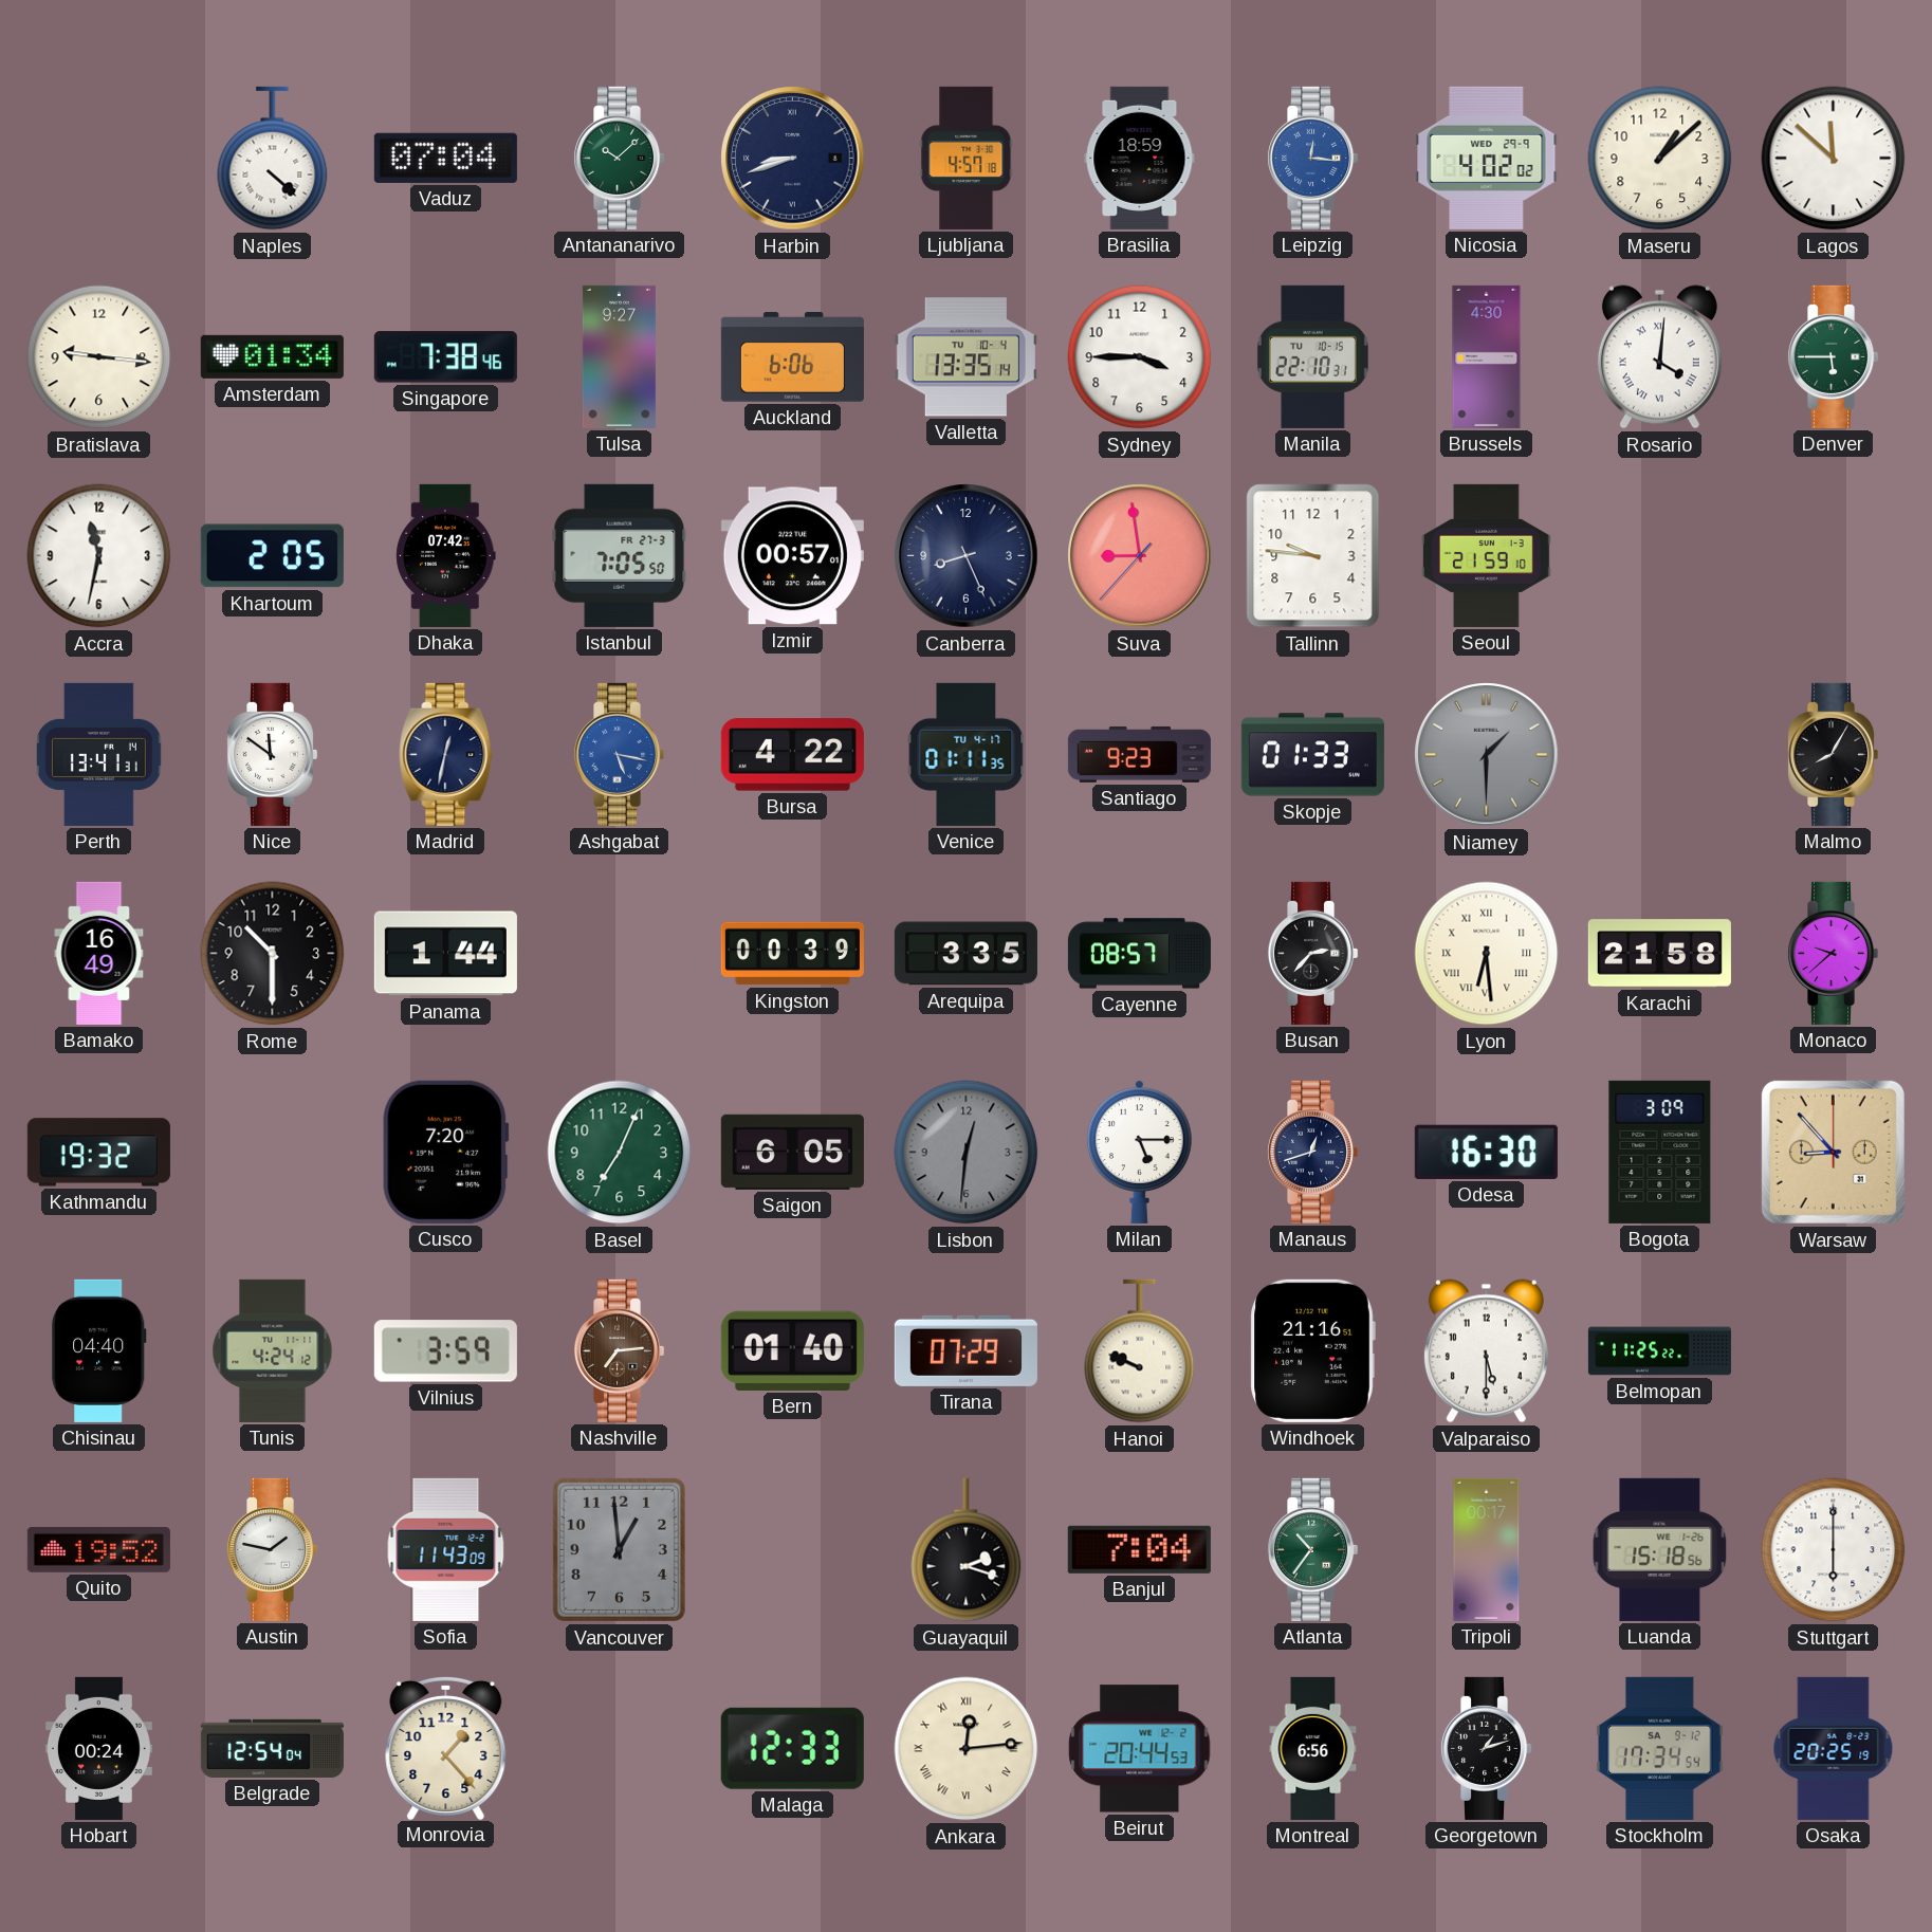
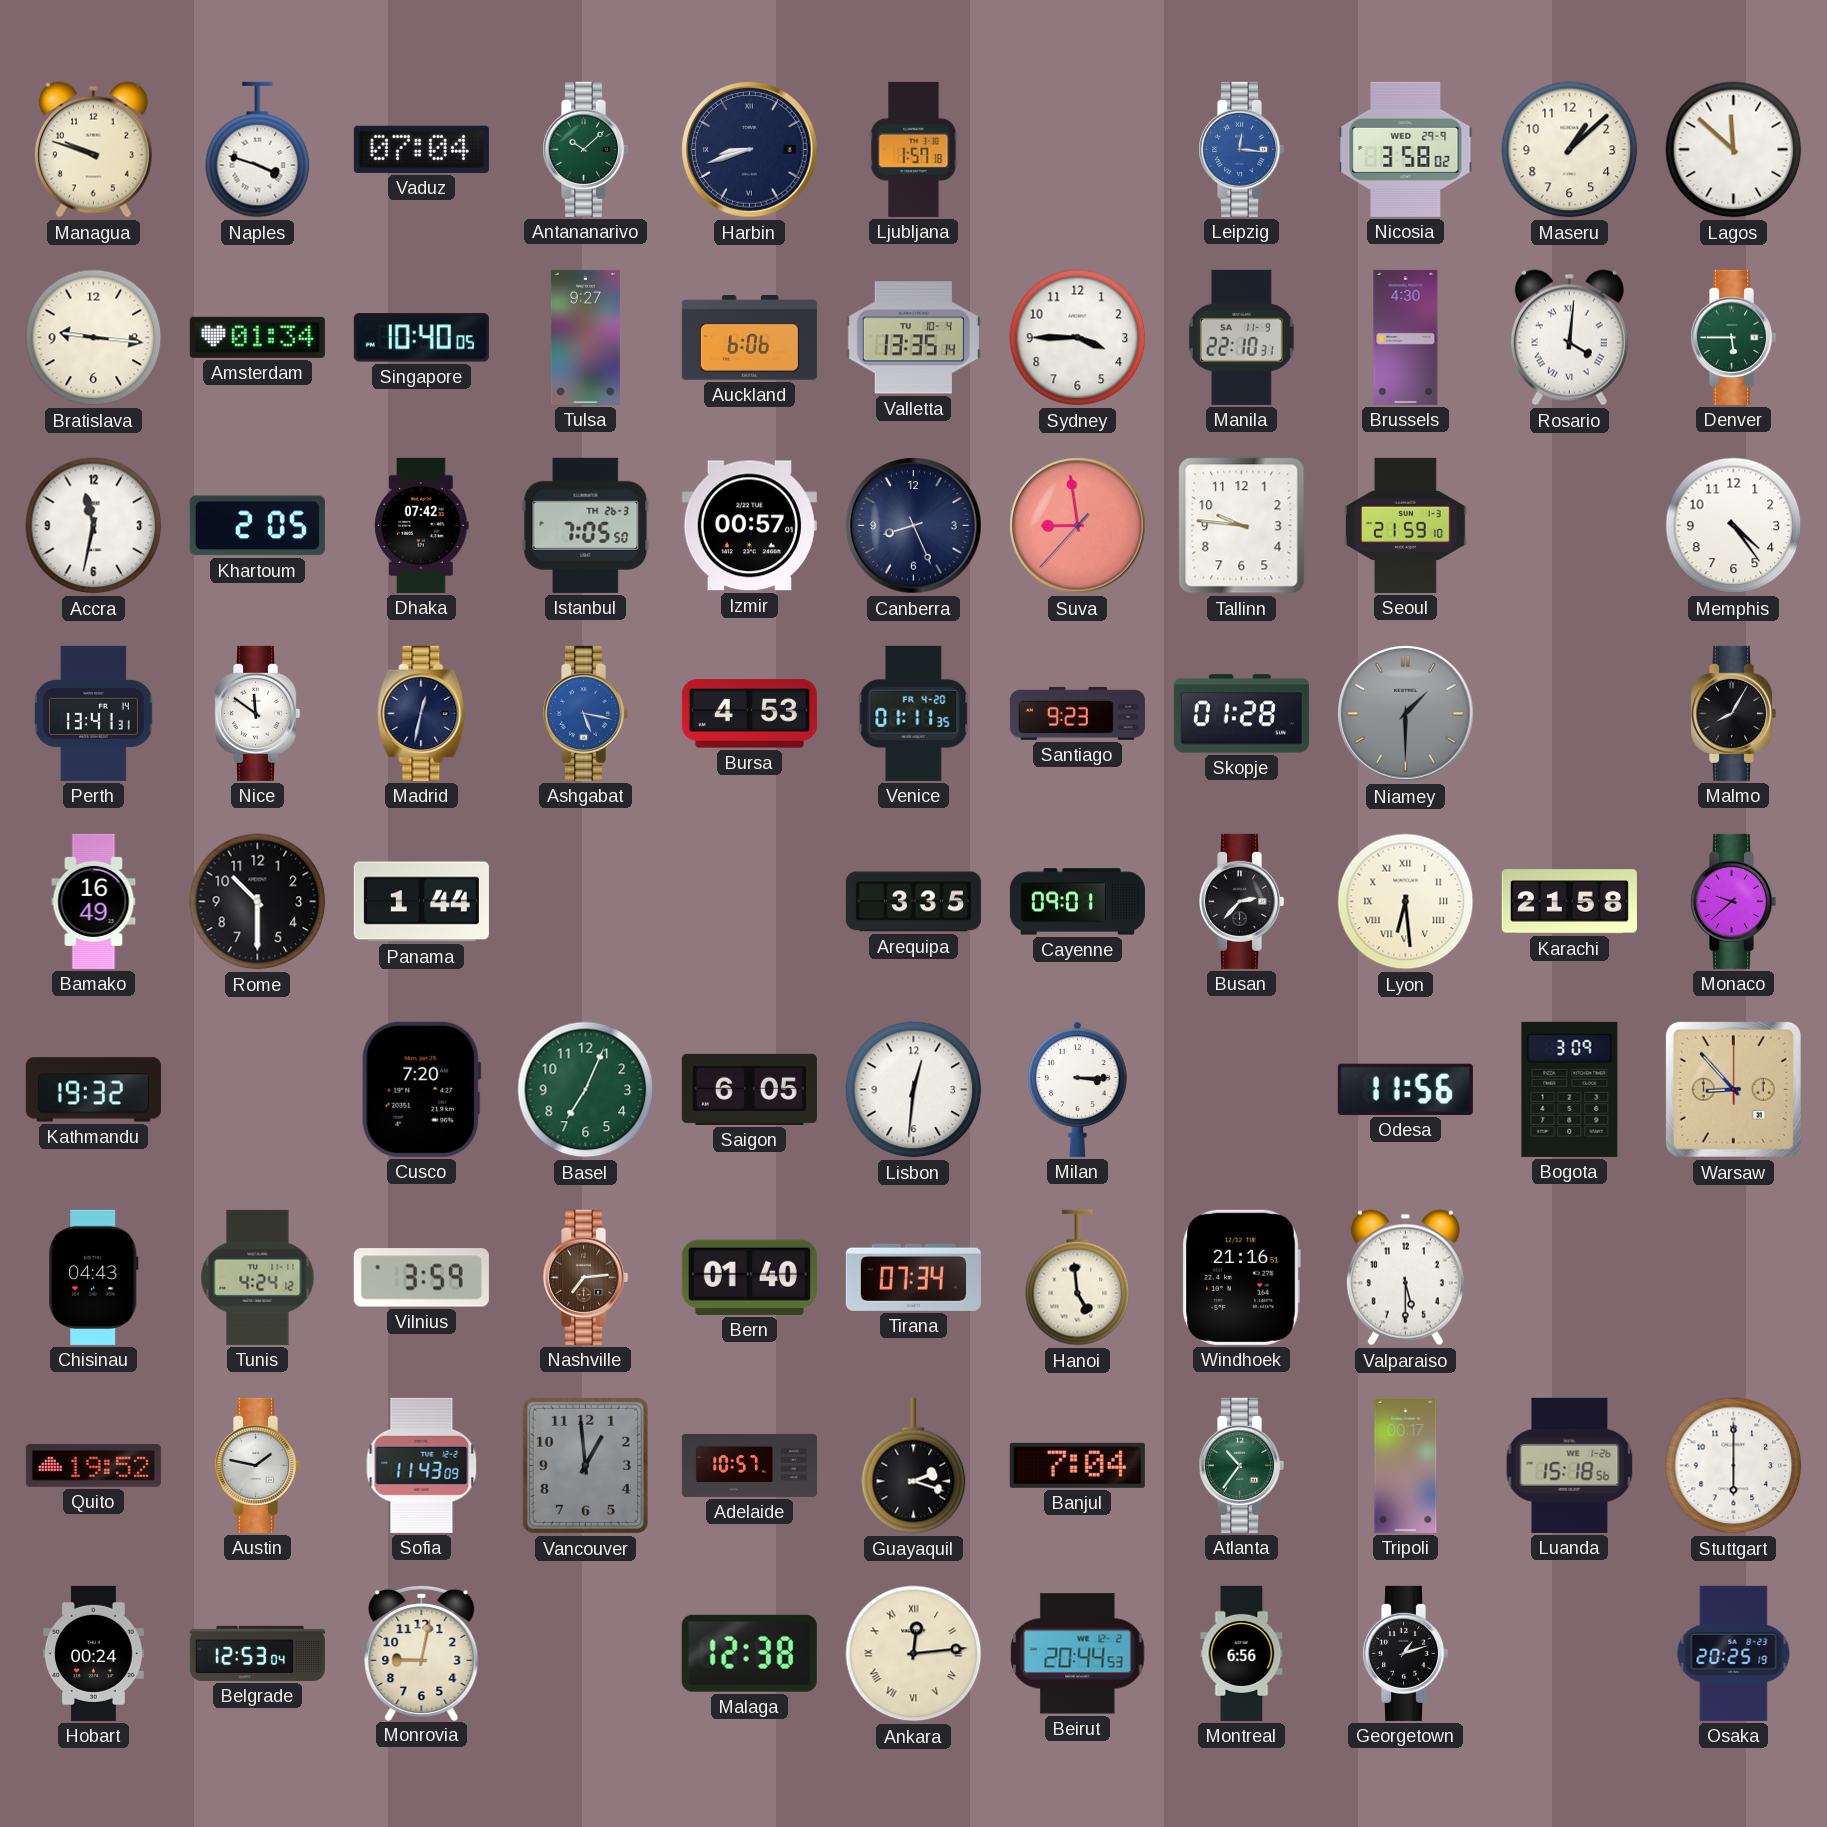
Managua: none -> 9:48 (93, 150)
Naples: 4:22 -> 3:48 (258, 150)
Ljubljana: 4:57 -> 1:57 (914, 149)
Brasilia: 18:59 -> none (1140, 158)
Nicosia: 4:02 -> 3:58 (1406, 149)
Singapore: 7:38 -> 10:40 (421, 338)
Manila date: TU 10-15 -> SA 11-9 (1241, 337)
Istanbul date: FR 27-3 -> TH 26-3 (586, 525)
Memphis: none -> 4:24 (1734, 526)
Bursa: 4:22 -> 4:53 (749, 714)
Venice date: TU 4-17 -> FR 4-20 (914, 713)
Skopje: 01:33 -> 01:28 (1241, 714)
Kingston: 00:39 -> none (792, 954)
Cayenne: 08:57 -> 09:01 (1077, 902)
Lisbon dial: grey -> white (914, 1090)
Milan: 5:15 -> 3:15 (1077, 1089)
Manaus: 12:42 -> none (1313, 1152)
Odesa: 16:30 -> 11:56 (1405, 1089)
Chisinau: 04:40 -> 04:43 (94, 1277)
Tirana: 07:29 -> 07:34 (913, 1277)
Hanoi: 9:49 -> 4:59 (1078, 1278)
Belmopan: 11:25 -> none (1659, 1351)
Adelaide: none -> 10:57 (749, 1465)
Belgrade: 12:54 -> 12:53 (257, 1653)
Monrovia: 1:23 -> 9:02 (422, 1652)
Malaga: 12:33 -> 12:38 (749, 1653)
Stockholm: 17:34 -> none (1660, 1748)
